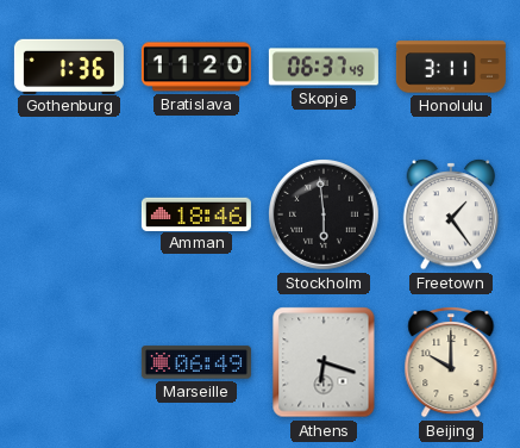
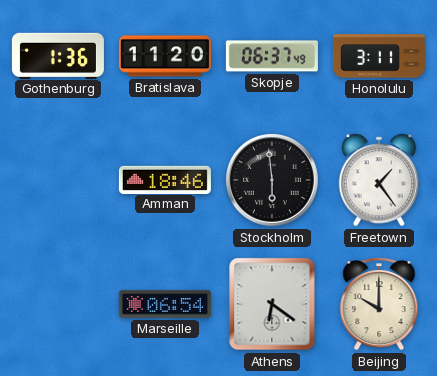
Marseille: 06:49 -> 06:54 (165, 304)
Athens: 6:18 -> 6:21 (272, 304)
